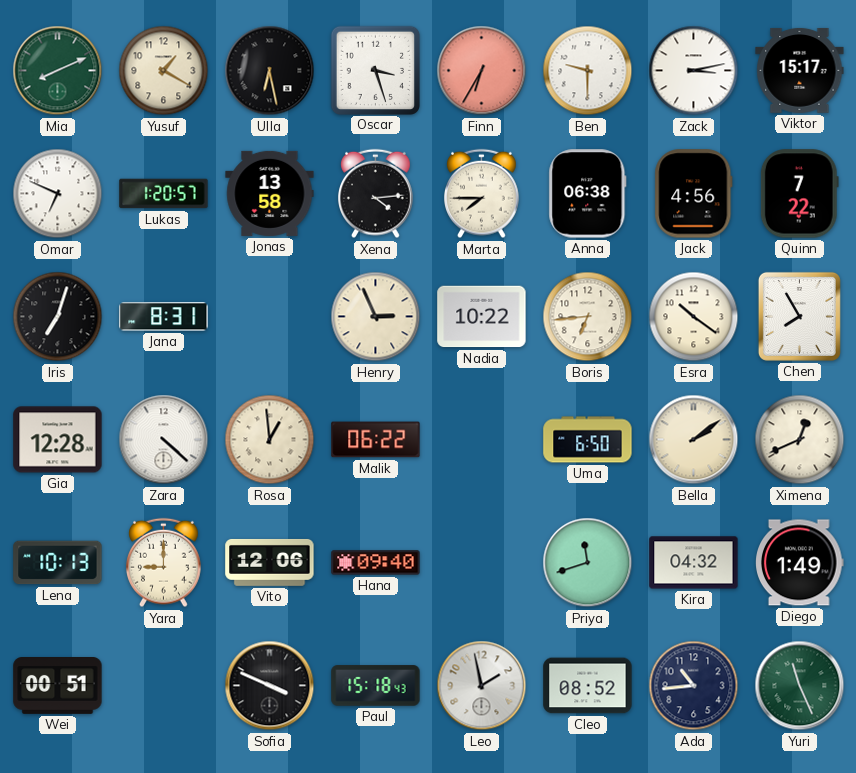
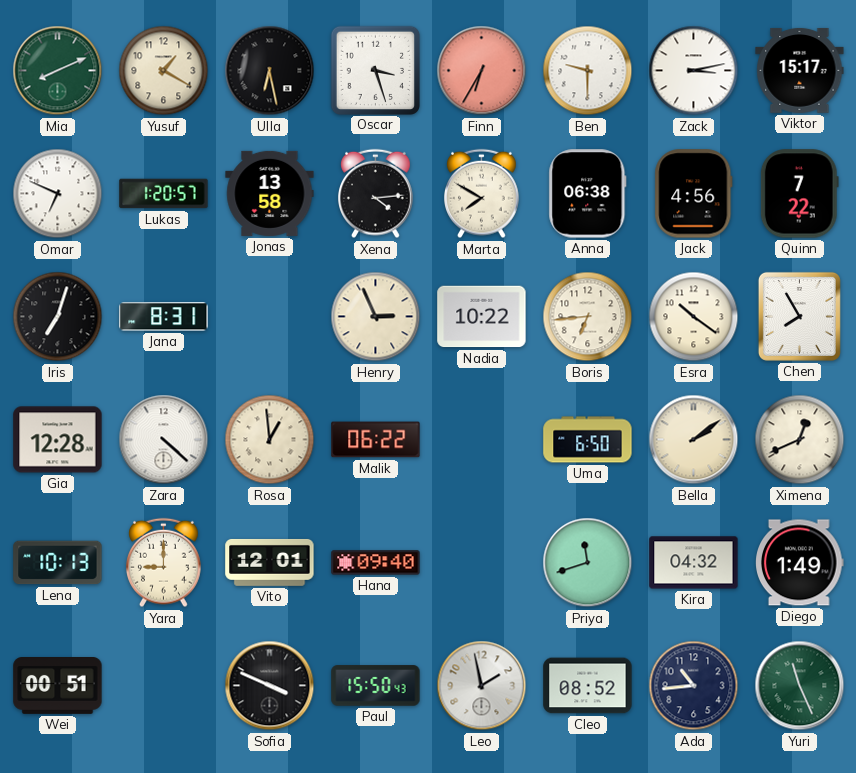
Marta: 7:45 -> 7:50 (482, 194)
Vito: 12:06 -> 12:01 (270, 562)
Paul: 15:18 -> 15:50 (376, 686)
